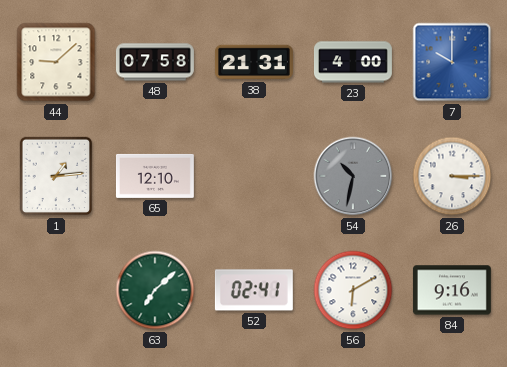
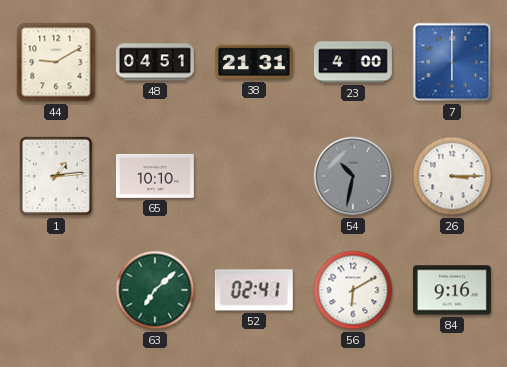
44: 9:08 -> 9:10 (56, 62)
48: 07:58 -> 04:51 (155, 62)
7: 10:00 -> 6:00 (452, 62)
65: 12:10 -> 10:10 (155, 176)
